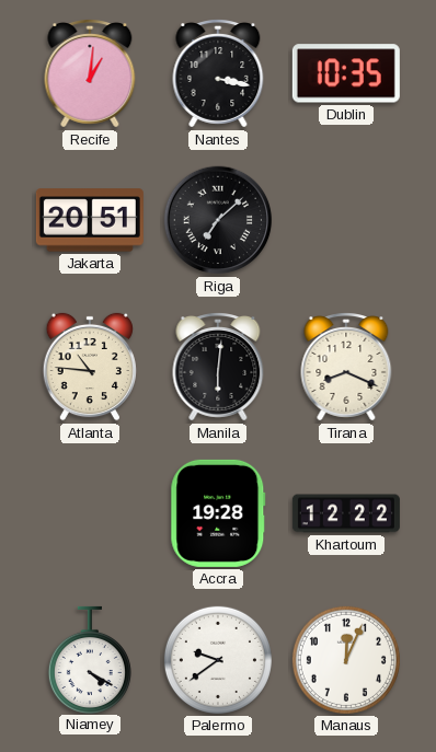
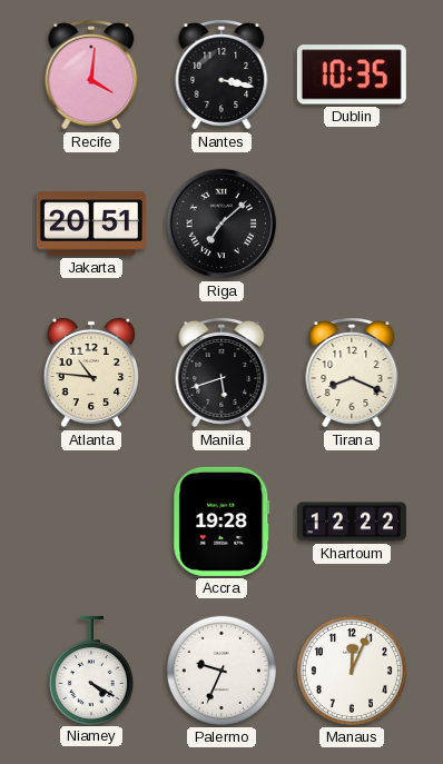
Recife: 1:01 -> 4:01 (91, 76)
Manila: 6:01 -> 5:42 (221, 374)
Palermo: 9:39 -> 9:34 (221, 671)
